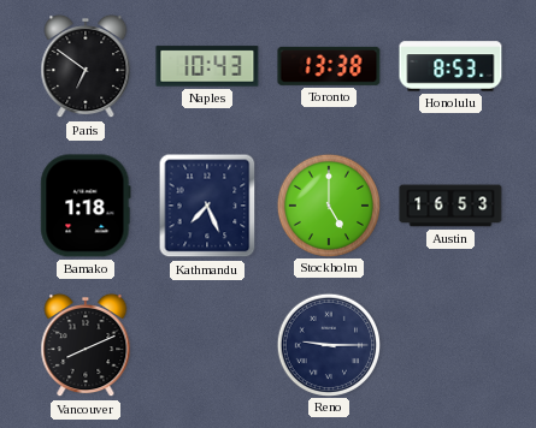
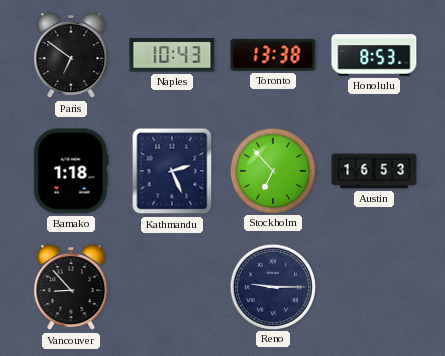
Kathmandu: 7:26 -> 2:26 (172, 171)
Stockholm: 5:00 -> 6:53 (272, 170)
Vancouver: 8:11 -> 8:53 (71, 287)
